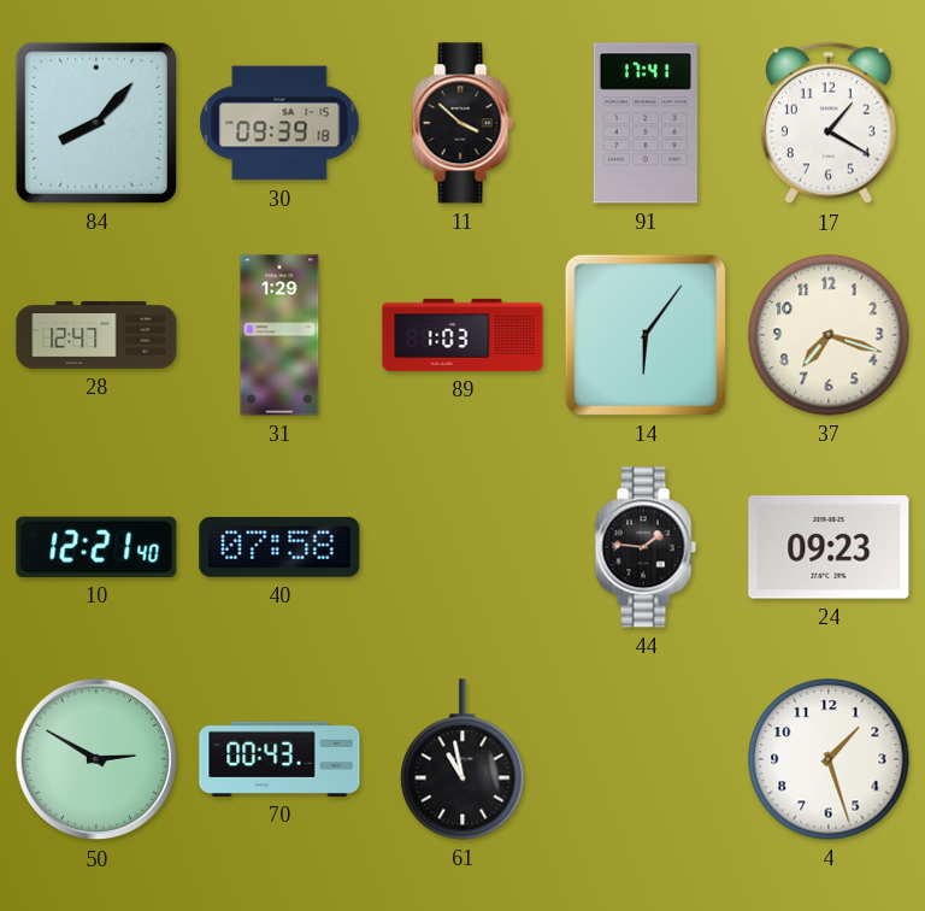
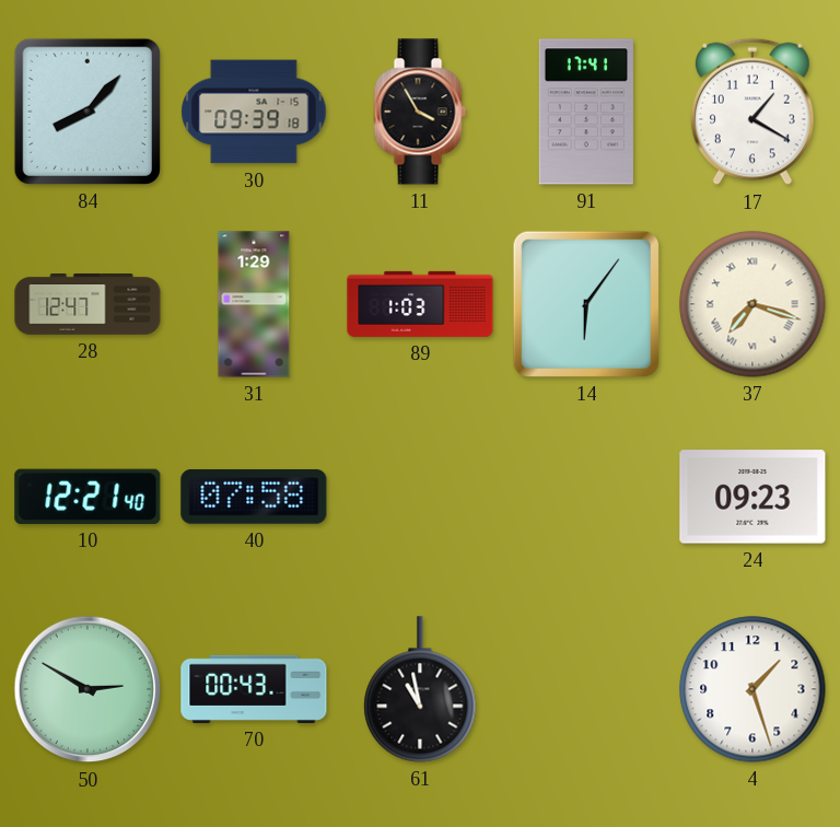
11: 3:52 -> 3:55 (420, 112)
37 numerals: Arabic -> Roman (752, 304)
44: 1:46 -> none (646, 547)
